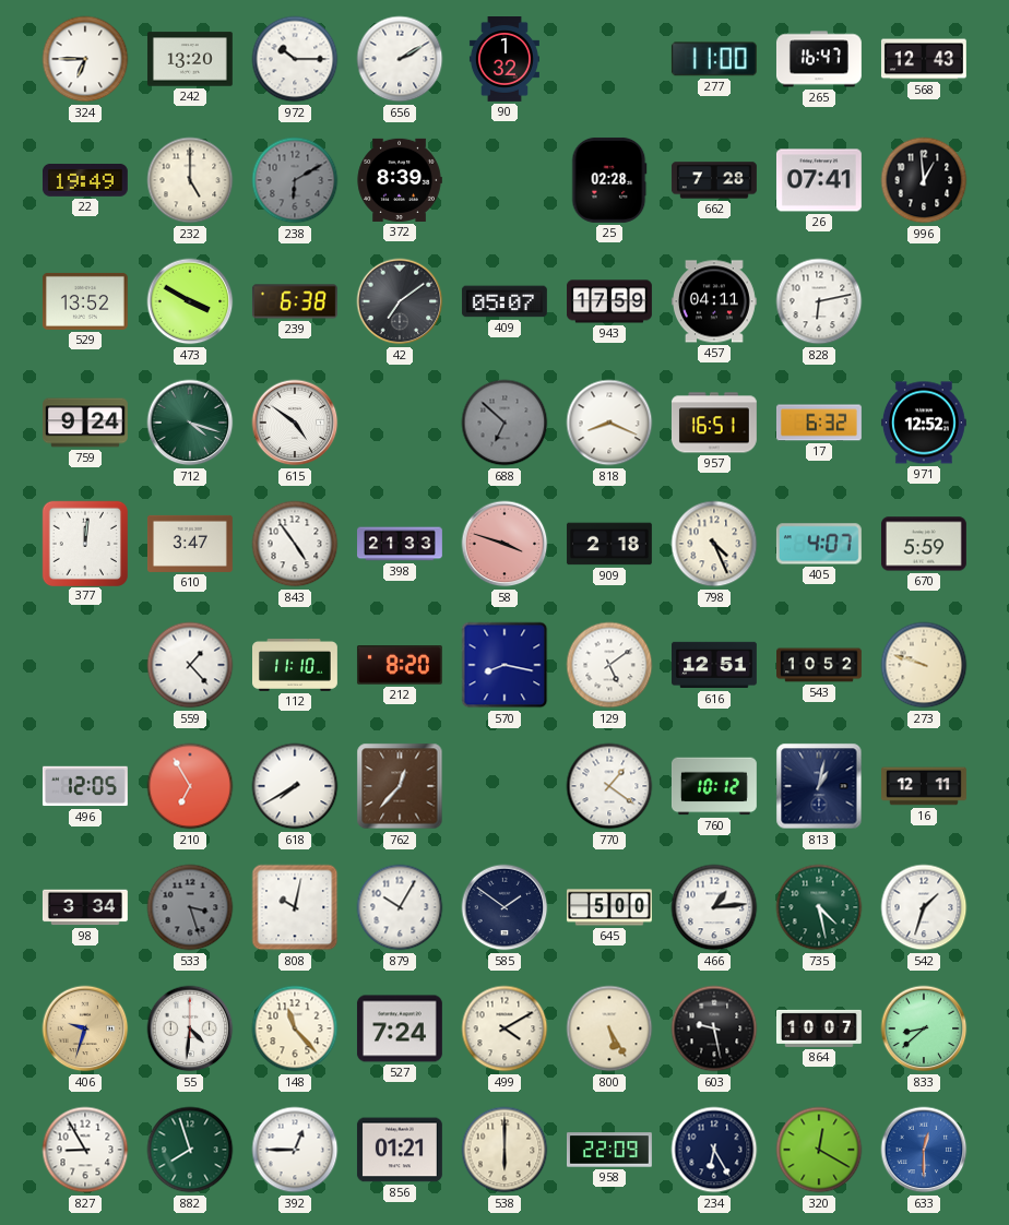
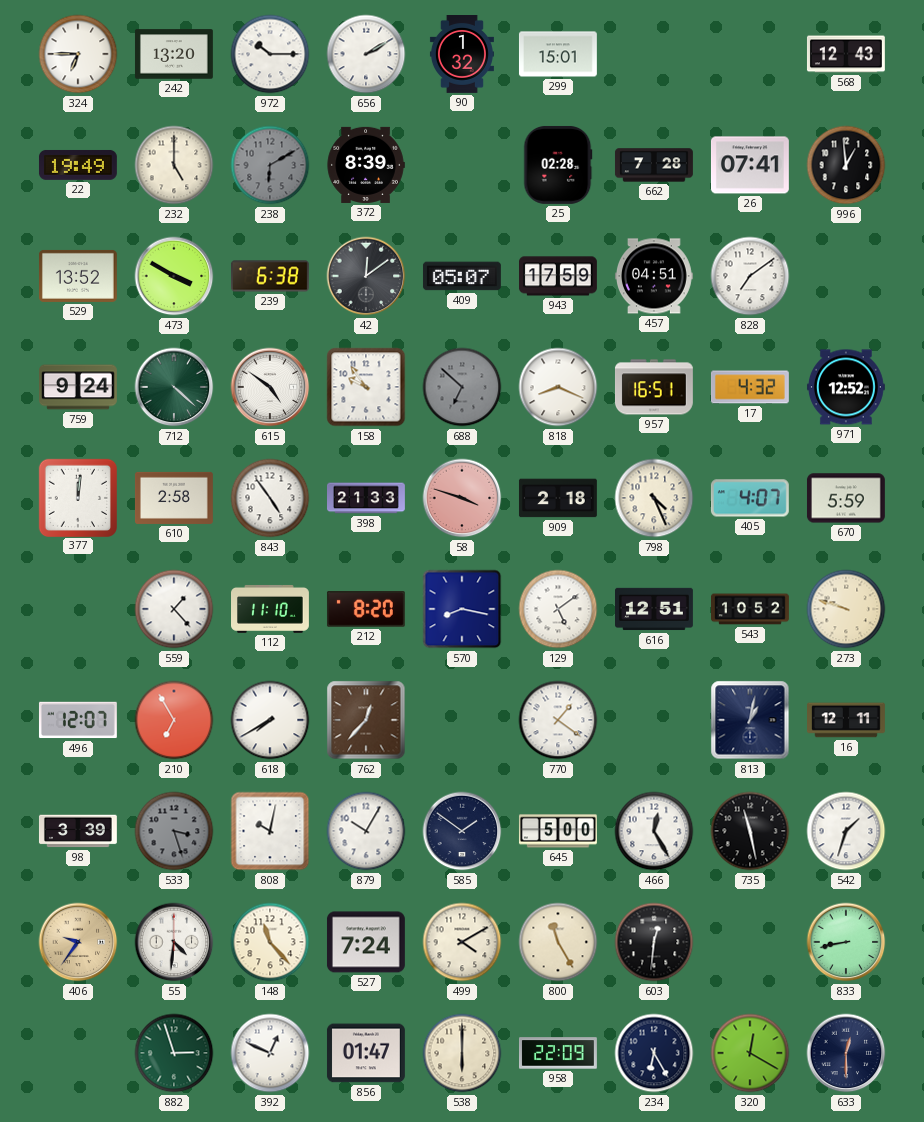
299: none -> 15:01 (558, 54)
277: 11:00 -> none (714, 59)
265: 16:47 -> none (819, 59)
42: 7:09 -> 12:09 (366, 276)
457: 04:11 -> 04:51 (654, 276)
828: 6:13 -> 7:09 (750, 276)
712: 4:18 -> 4:22 (174, 387)
158: none -> 9:54 (366, 387)
17: 6:32 -> 4:32 (750, 387)
610: 3:47 -> 2:58 (174, 498)
496: 12:05 -> 12:07 (78, 720)
760: 10:12 -> none (714, 786)
98: 3:34 -> 3:39 (78, 831)
466: 1:14 -> 12:25 (654, 831)
735: 4:28 -> 11:28 (750, 831)
735 dial: green -> black (750, 831)
406: 9:33 -> 9:36 (78, 942)
800: 5:25 -> 11:25 (558, 942)
603: 9:28 -> 12:31 (654, 942)
864: 10:07 -> none (819, 1028)
833: 8:38 -> 8:43 (846, 942)
827: 8:55 -> none (85, 1150)
882: 7:57 -> 2:57 (174, 1053)
392: 12:45 -> 12:49 (270, 1053)
856: 01:21 -> 01:47 (366, 1053)
633 dial: blue -> navy (846, 1053)
